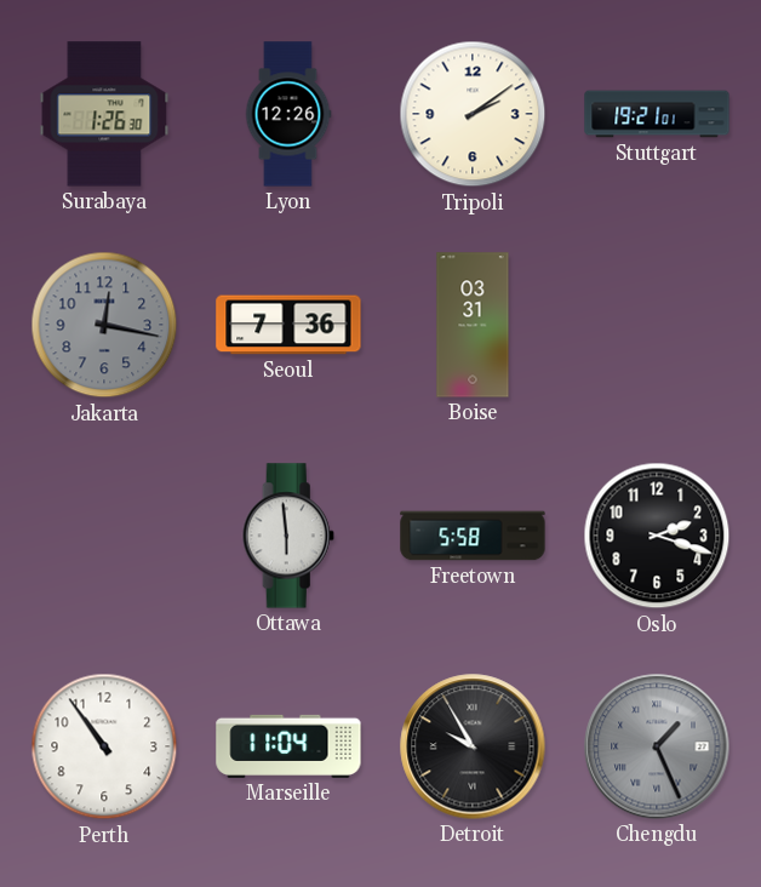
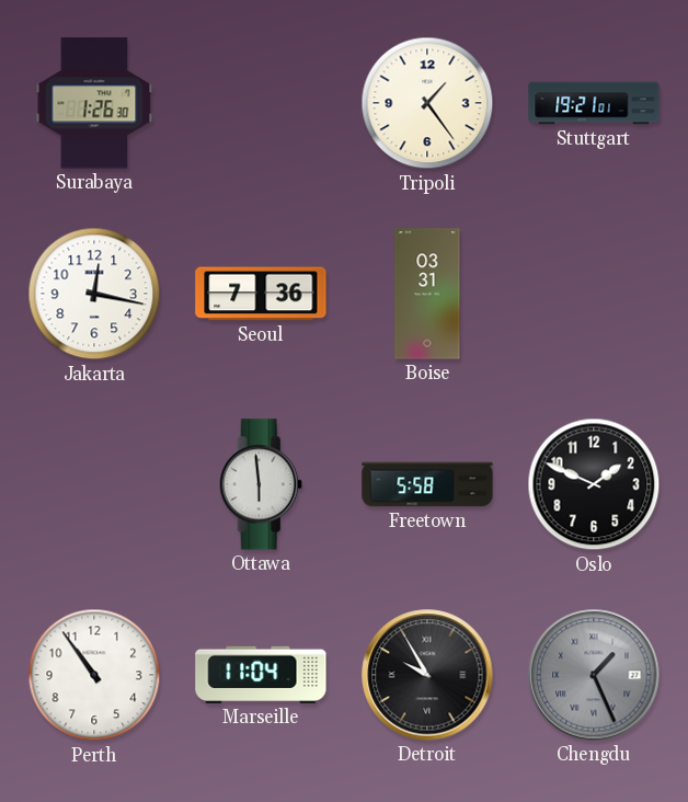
Lyon: 12:26 -> none (288, 114)
Tripoli: 2:09 -> 1:24 (427, 103)
Jakarta dial: grey -> white (94, 294)
Oslo: 2:18 -> 1:49 (594, 484)
